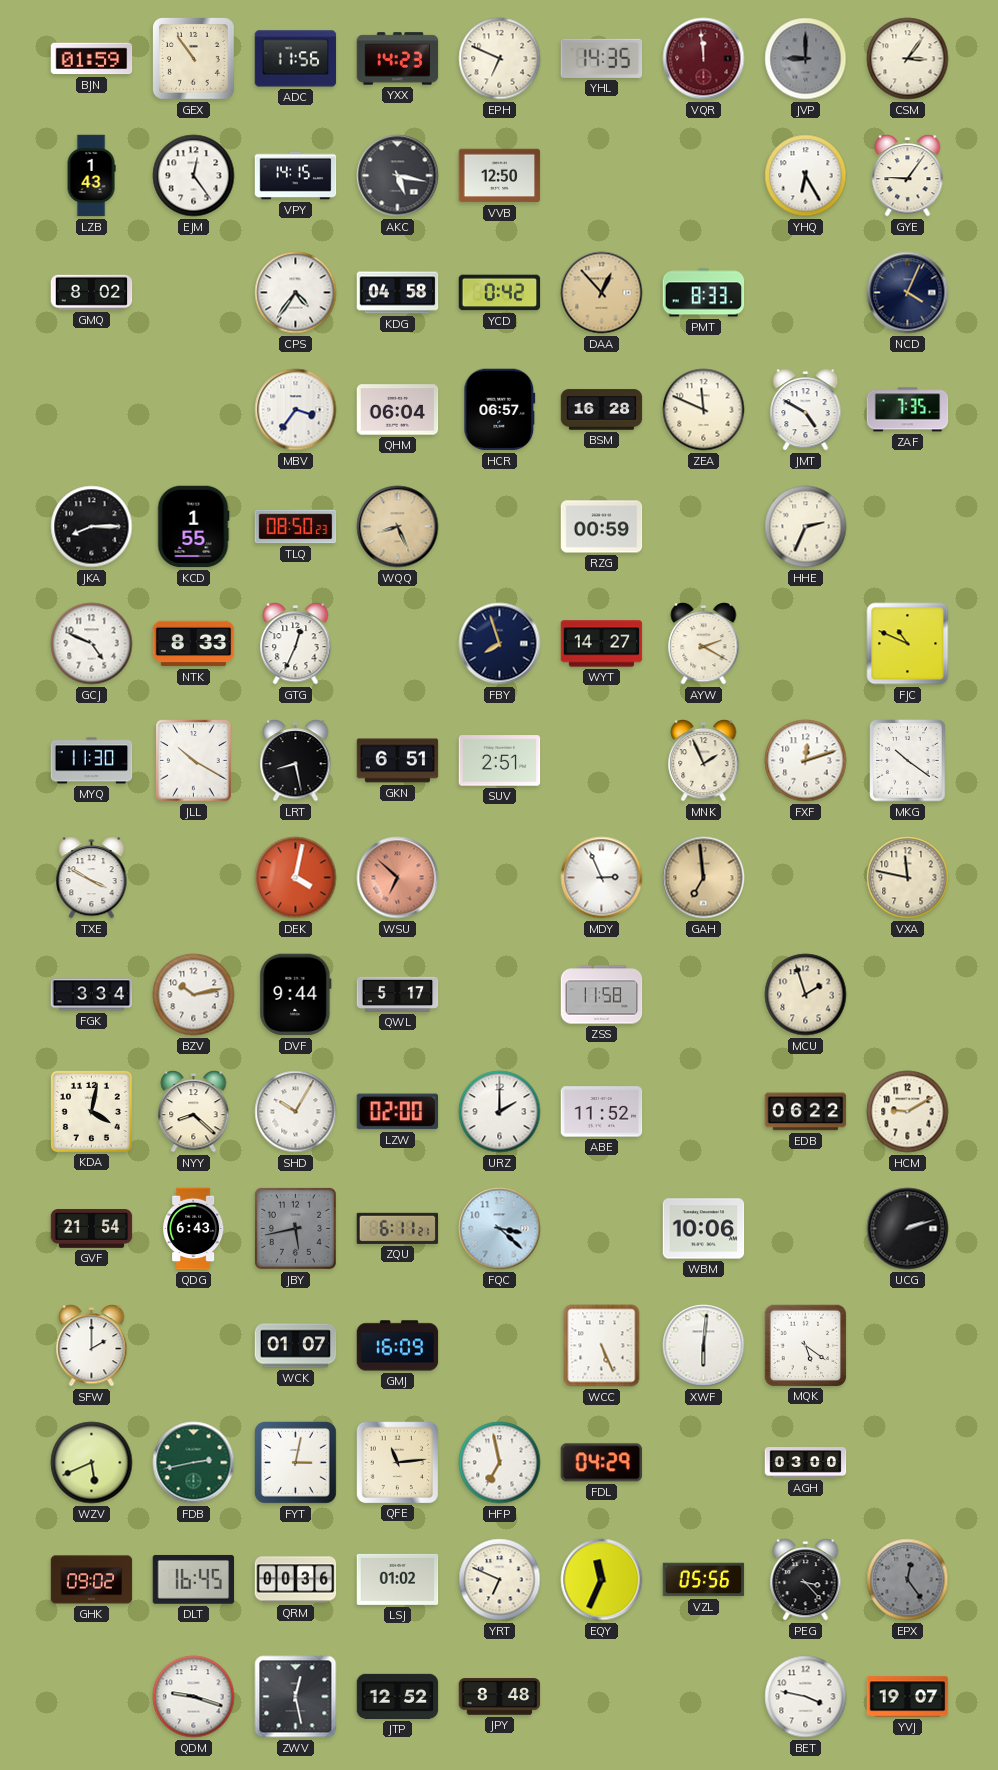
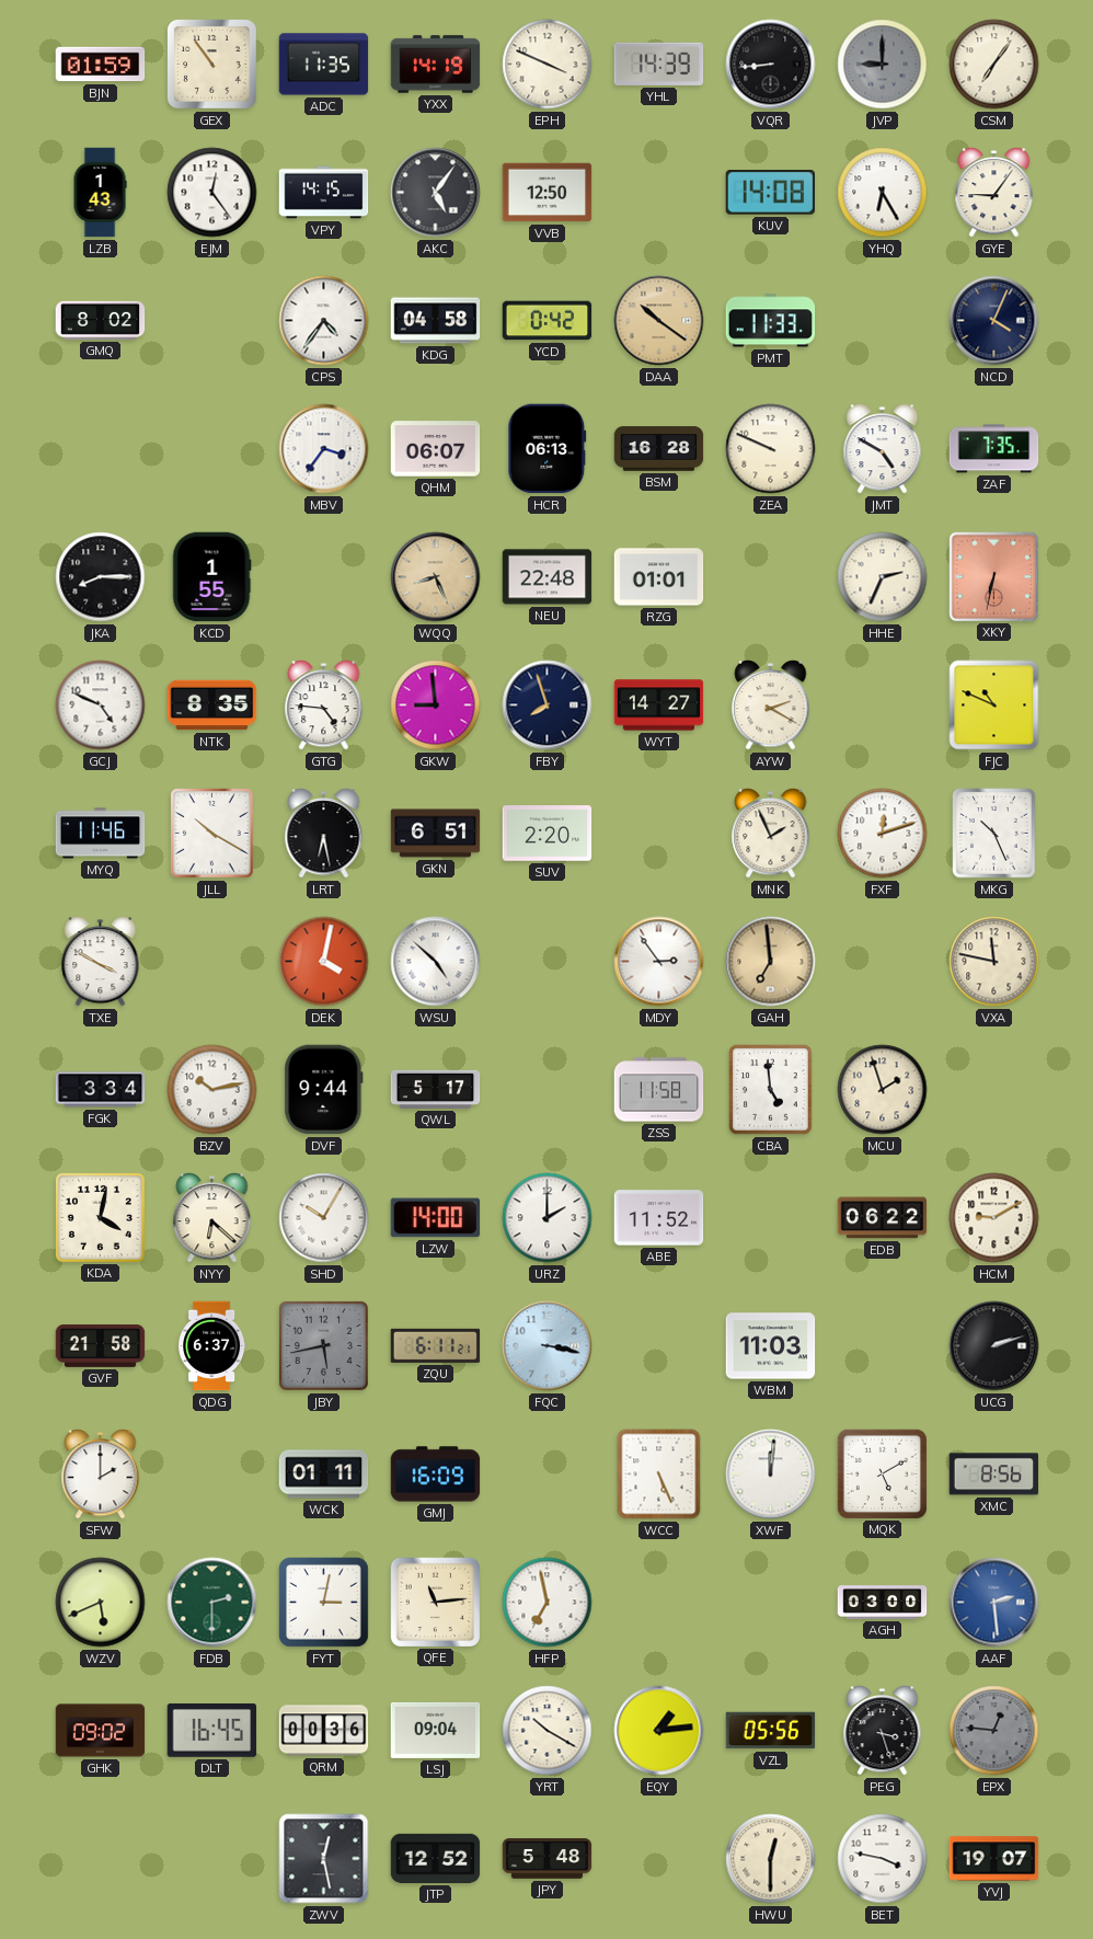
ADC: 11:56 -> 11:35 (324, 65)
YXX: 14:23 -> 14:19 (436, 65)
EPH: 6:49 -> 3:49 (548, 65)
YHL: 14:35 -> 14:39 (659, 64)
VQR: 11:59 -> 8:44 (771, 65)
VQR dial: burgundy -> black (771, 65)
CSM: 3:06 -> 7:06 (994, 65)
AKC: 5:17 -> 5:06 (436, 193)
KUV: none -> 14:08 (770, 193)
DAA: 12:53 -> 10:21 (659, 321)
PMT: 8:33 -> 11:33 (771, 321)
QHM: 06:04 -> 06:07 (436, 449)
HCR: 06:57 -> 06:13 (548, 449)
ZEA: 11:49 -> 9:49 (771, 449)
TLQ: 08:50 -> none (296, 527)
NEU: none -> 22:48 (548, 577)
RZG: 00:59 -> 01:01 (659, 577)
XKY: none -> 6:32 (993, 576)
NTK: 8:33 -> 8:35 (212, 705)
GTG: 12:34 -> 4:46 (324, 705)
GKW: none -> 8:59 (436, 705)
MYQ: 11:30 -> 11:46 (101, 834)
LRT: 8:28 -> 6:28 (324, 834)
SUV: 2:51 -> 2:20 (548, 834)
MKG: 10:21 -> 10:26 (994, 834)
WSU: 6:52 -> 4:52 (436, 962)
WSU dial: salmon -> white (436, 962)
MDY: 2:56 -> 2:54 (659, 962)
CBA: none -> 4:59 (771, 1090)
NYY: 8:22 -> 6:22 (212, 1218)
LZW: 02:00 -> 14:00 (436, 1218)
GVF: 21:54 -> 21:58 (101, 1346)
QDG: 6:43 -> 6:37 (212, 1346)
FQC: 3:22 -> 3:17 (548, 1346)
WBM: 10:06 -> 11:03 (771, 1346)
WCK: 01:07 -> 01:11 (324, 1475)
XWF: 6:01 -> 12:01 (771, 1475)
MQK: 5:21 -> 5:10 (882, 1473)
XMC: none -> 8:56 (994, 1475)
FDB: 2:43 -> 2:30 (212, 1603)
FDL: 04:29 -> none (601, 1463)
AAF: none -> 2:29 (994, 1603)
LSJ: 01:02 -> 09:04 (436, 1730)
YRT: 6:49 -> 10:20 (548, 1731)
EQY: 11:34 -> 1:14 (659, 1731)
PEG: 3:23 -> 3:27 (883, 1731)
EPX: 12:24 -> 12:46 (994, 1731)
QDM: 9:18 -> none (194, 1697)
JPY: 8:48 -> 5:48 (548, 1859)
HWU: none -> 12:30 (771, 1859)
